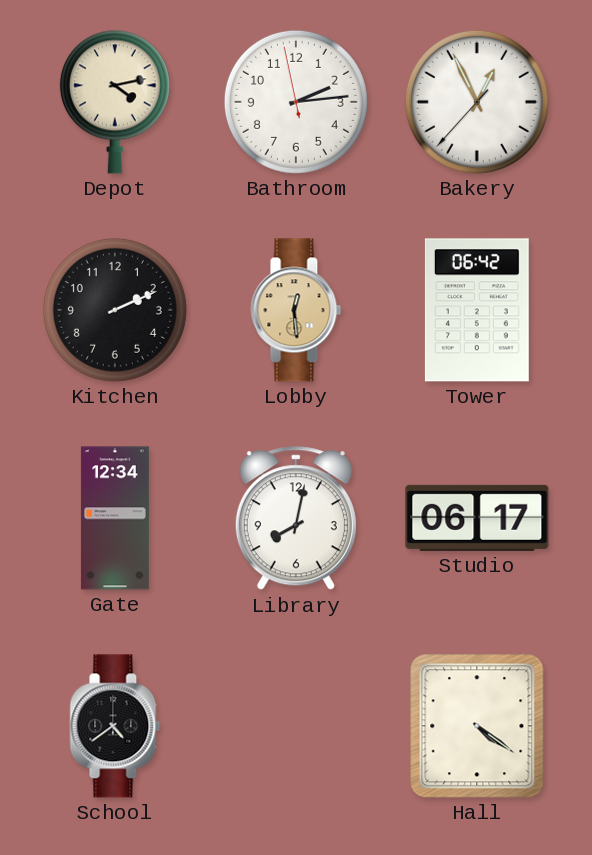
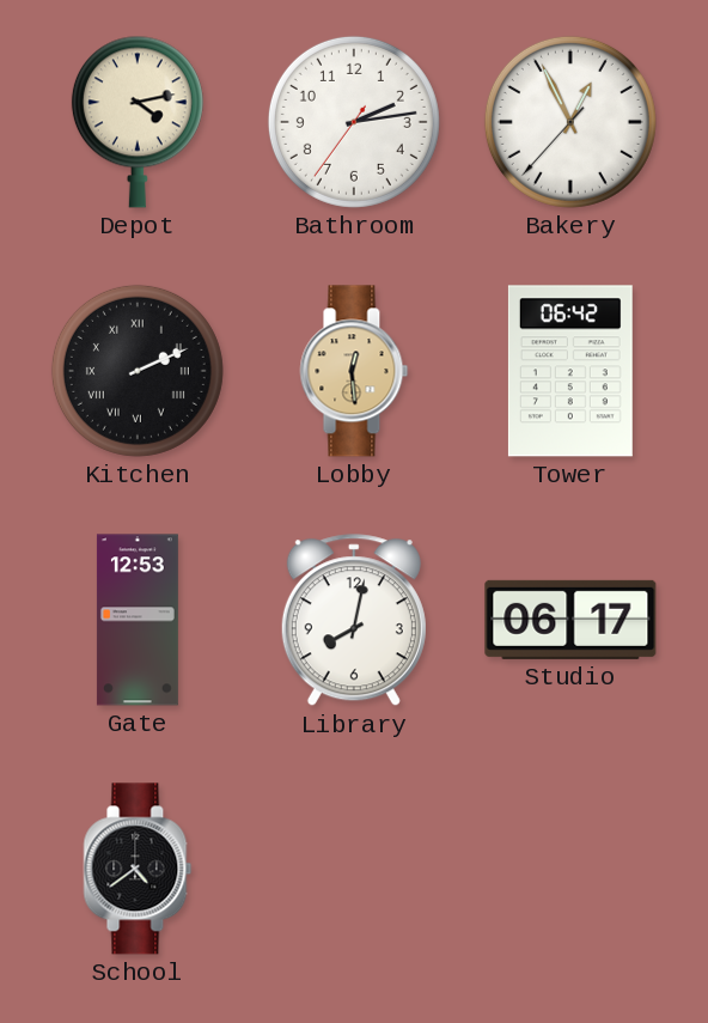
Bathroom: 2:13:58 -> 2:13:36 (354, 122)
Kitchen numerals: Arabic -> Roman (138, 371)
Gate: 12:34 -> 12:53 (138, 620)
Hall: 4:21 -> none (477, 726)
